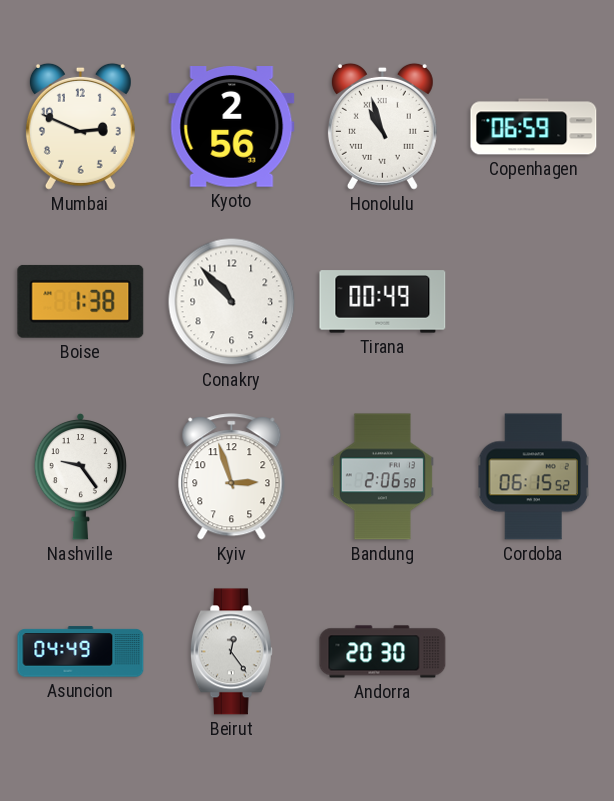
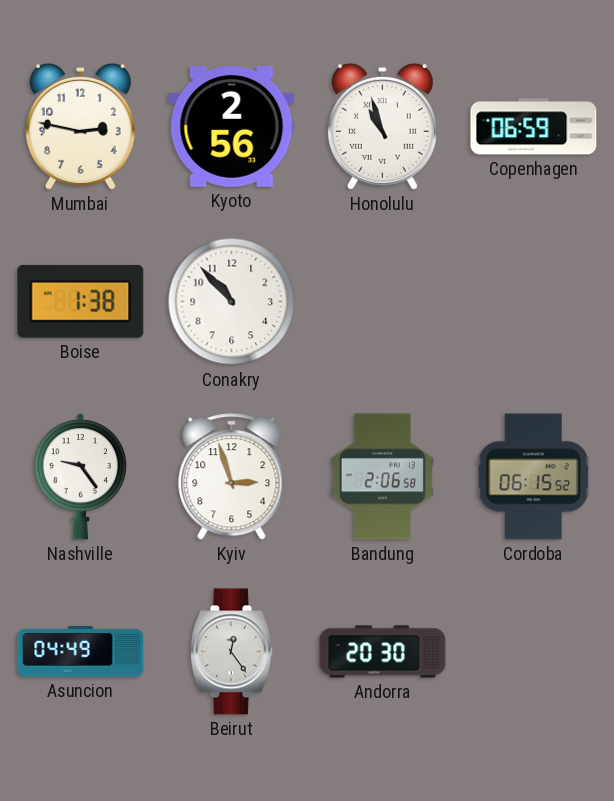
Mumbai: 2:49 -> 2:47 (80, 126)
Tirana: 00:49 -> none (383, 302)
